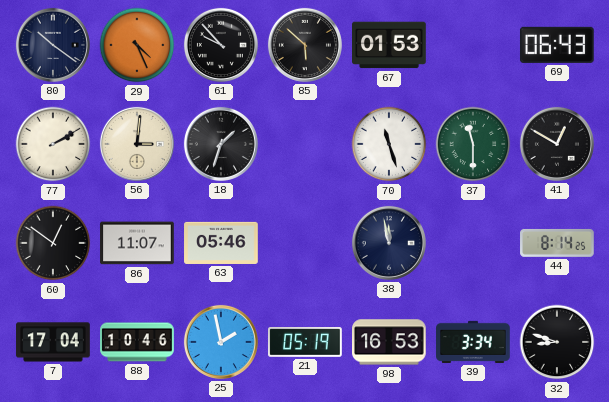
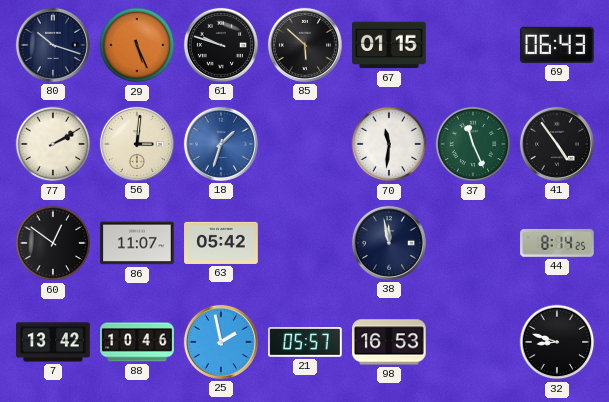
80: 10:21 -> 10:18 (53, 45)
29: 4:26 -> 5:26 (137, 45)
61: 9:53 -> 9:48 (221, 45)
67: 01:53 -> 01:15 (390, 45)
18 dial: black -> blue (221, 144)
70: 11:27 -> 11:31 (389, 144)
37: 11:30 -> 11:26 (473, 144)
41: 12:50 -> 4:54 (557, 144)
63: 05:46 -> 05:42 (221, 243)
7: 17:04 -> 13:42 (53, 342)
21: 05:19 -> 05:57 (305, 342)
39: 3:34 -> none (473, 342)
